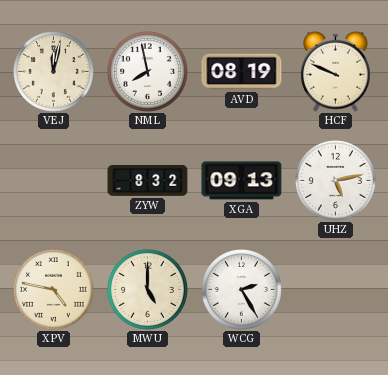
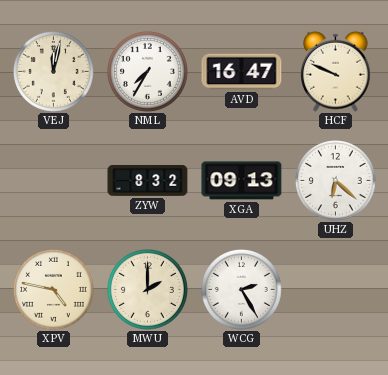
NML: 7:58 -> 7:35 (148, 72)
AVD: 08:19 -> 16:47 (242, 72)
UHZ: 5:13 -> 6:22 (336, 181)
MWU: 5:00 -> 2:00 (148, 290)
